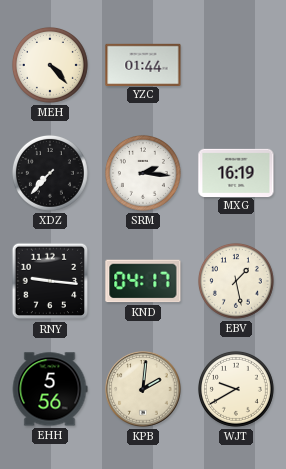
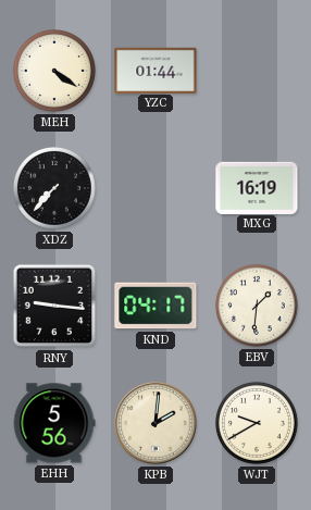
MEH: 4:23 -> 4:21 (54, 71)
SRM: 2:16 -> none (143, 173)
EBV: 1:28 -> 1:31 (257, 306)
